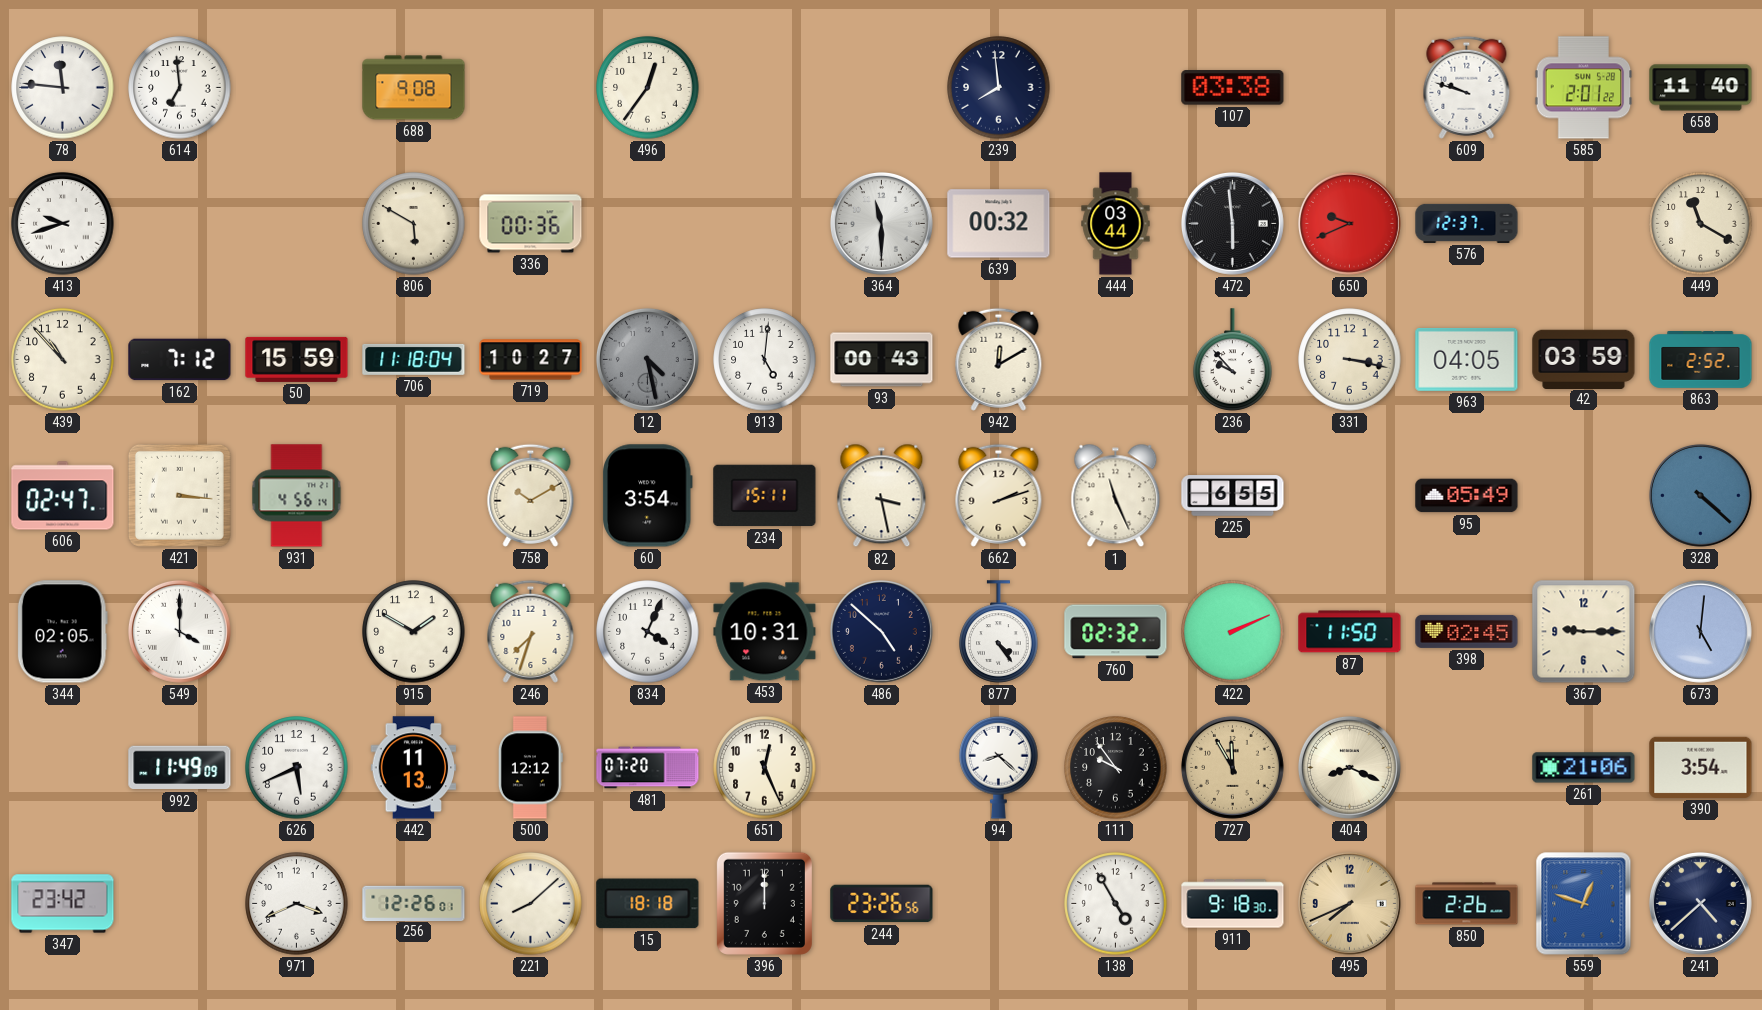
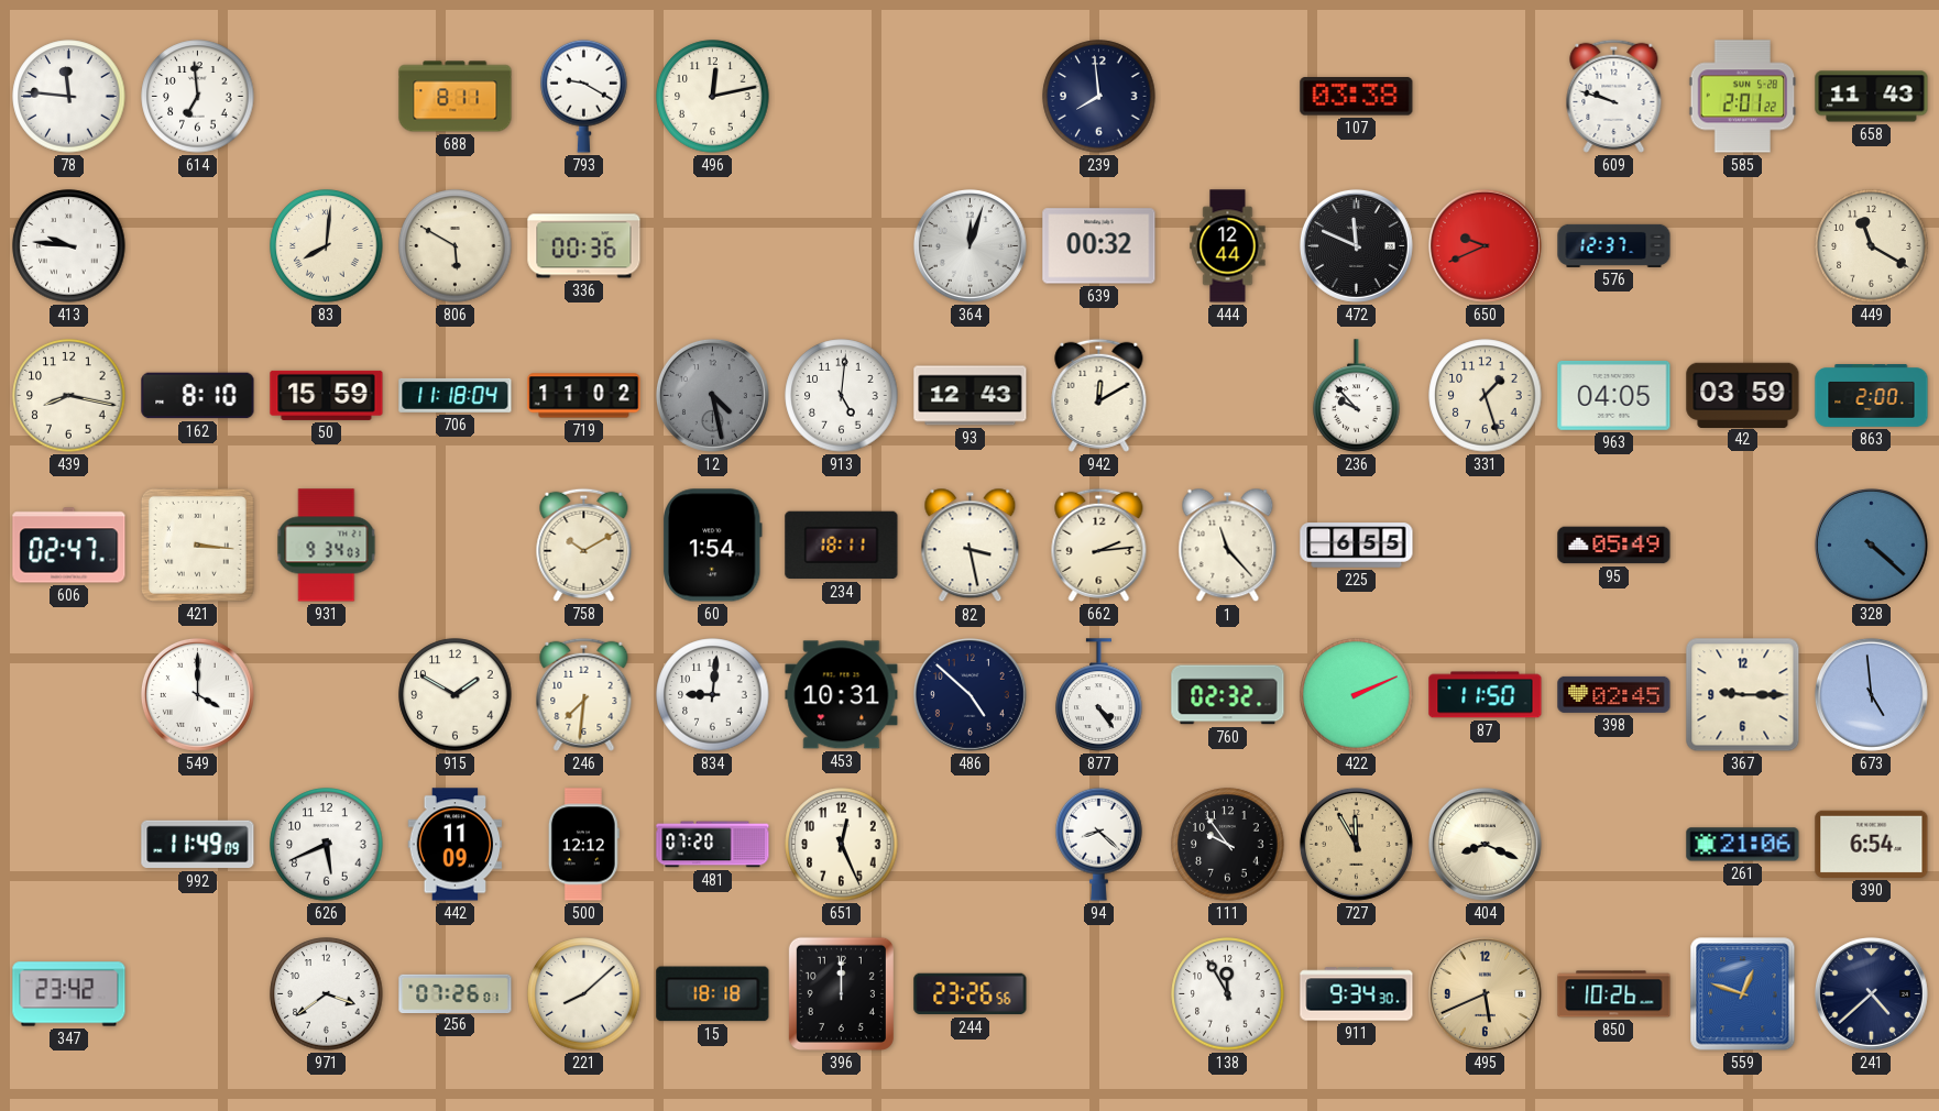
688: 9:08 -> 8:11 (456, 97)
793: none -> 9:20 (584, 96)
496: 12:36 -> 12:13 (713, 97)
658: 11:40 -> 11:43 (1872, 97)
413: 9:42 -> 9:46 (69, 246)
83: none -> 8:01 (327, 246)
364: 11:30 -> 12:03 (969, 245)
444: 03:44 -> 12:44 (1228, 246)
472: 5:59 -> 11:49 (1356, 245)
439: 10:53 -> 8:17 (69, 396)
162: 7:12 -> 8:10 (198, 396)
719: 10:27 -> 11:02 (584, 396)
93: 00:43 -> 12:43 (971, 396)
331: 3:17 -> 1:27 (1486, 396)
863: 2:52 -> 2:00 (1872, 396)
931: 4:56 -> 9:34 (327, 546)
60: 3:54 -> 1:54 (712, 546)
234: 15:11 -> 18:11 (842, 546)
662: 2:12 -> 2:14 (1099, 544)
1: 11:26 -> 11:23 (1228, 546)
344: 02:05 -> none (62, 632)
246: 7:33 -> 7:31 (584, 694)
834: 4:04 -> 9:01 (713, 695)
673: 5:01 -> 4:59 (1871, 694)
442: 11:13 -> 11:09 (456, 845)
390: 3:54 -> 6:54 (1872, 844)
971: 3:41 -> 3:39 (327, 994)
256: 12:26 -> 07:26 (456, 993)
138: 4:55 -> 11:55 (1228, 994)
911: 9:18 -> 9:34 (1357, 994)
495: 7:41 -> 5:41 (1485, 993)
850: 2:26 -> 10:26 (1614, 994)
